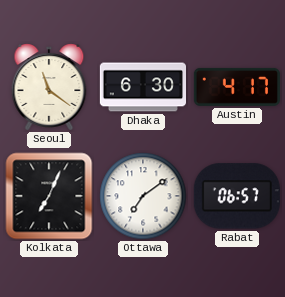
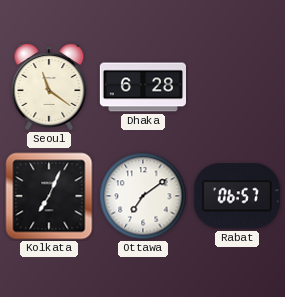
Dhaka: 6:30 -> 6:28 (142, 87)
Austin: 4:17 -> none (237, 87)
